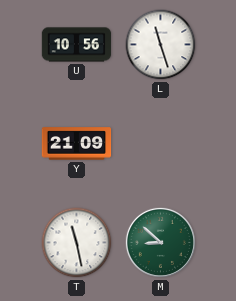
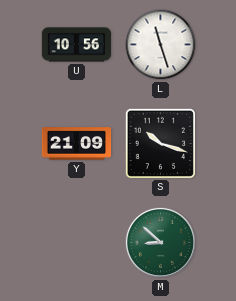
S: none -> 10:18 (160, 143)
T: 11:28 -> none (77, 243)
